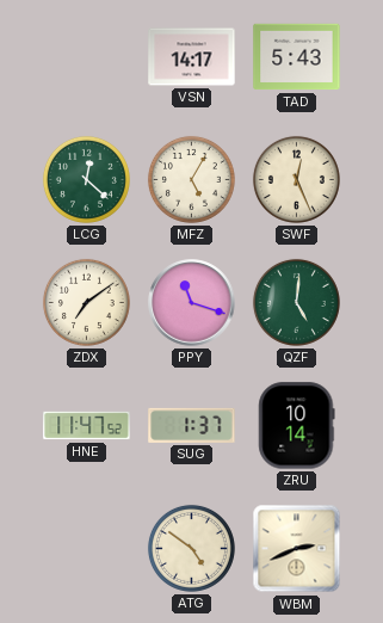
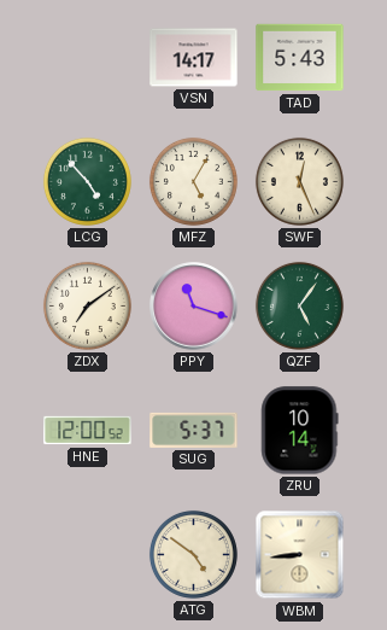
LCG: 12:22 -> 4:53 (87, 181)
QZF: 5:01 -> 5:06 (299, 305)
HNE: 11:47 -> 12:00 (88, 431)
SUG: 1:37 -> 5:37 (194, 430)
WBM: 2:41 -> 8:44 (300, 555)
